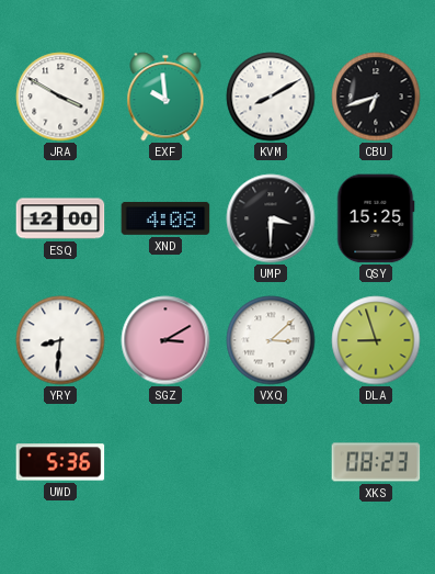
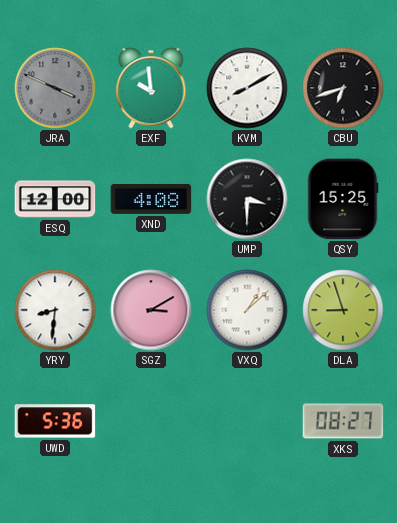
JRA: 3:50 -> 3:49 (55, 88)
JRA dial: white -> grey (55, 88)
VXQ: 3:08 -> 1:08 (247, 310)
XKS: 08:23 -> 08:27 (343, 421)
